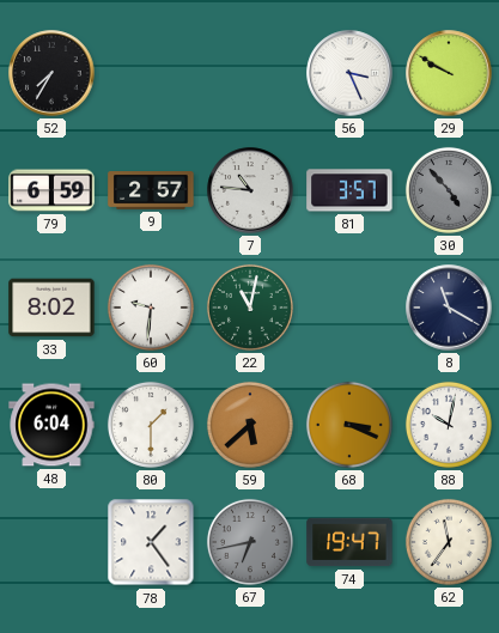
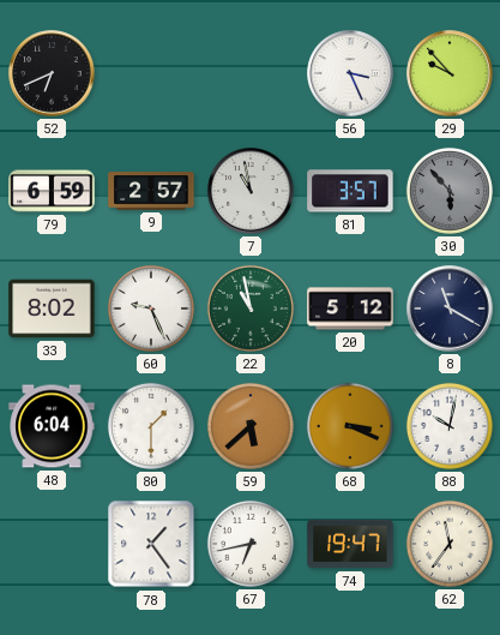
52: 7:35 -> 6:41 (52, 73)
29: 9:50 -> 9:53 (450, 73)
7: 10:46 -> 10:58 (251, 191)
30: 4:53 -> 5:53 (450, 191)
60: 9:31 -> 9:26 (151, 308)
22: 11:02 -> 10:58 (251, 308)
20: none -> 5:12 (350, 308)
67 dial: grey -> white (251, 544)
